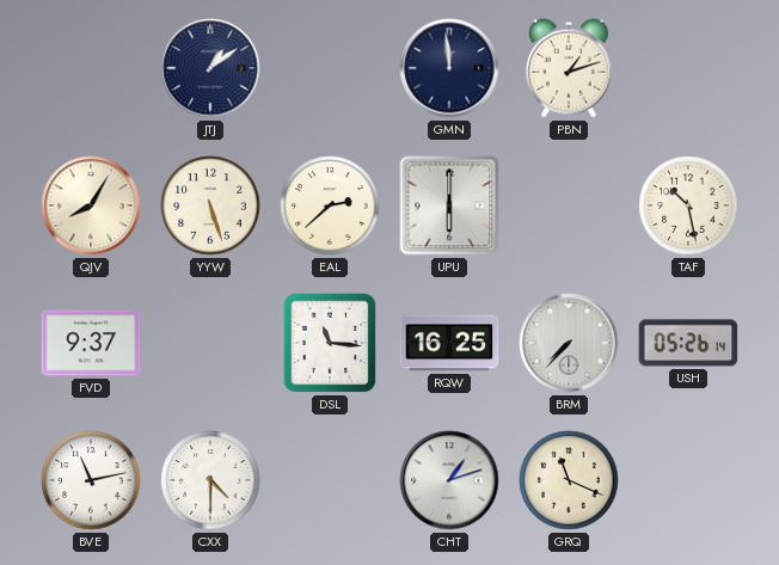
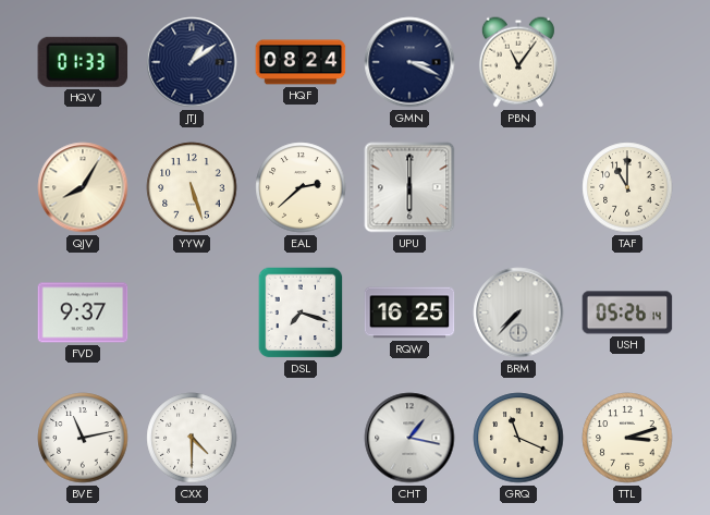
HQV: none -> 01:33 (83, 62)
HQF: none -> 08:24 (301, 62)
GMN: 11:59 -> 3:19 (409, 62)
PBN: 1:12 -> 11:06 (518, 62)
TAF: 10:28 -> 11:00 (627, 187)
DSL: 11:16 -> 7:18 (301, 312)
CHT: 1:12 -> 1:17 (409, 438)
TTL: none -> 3:12 (627, 438)
